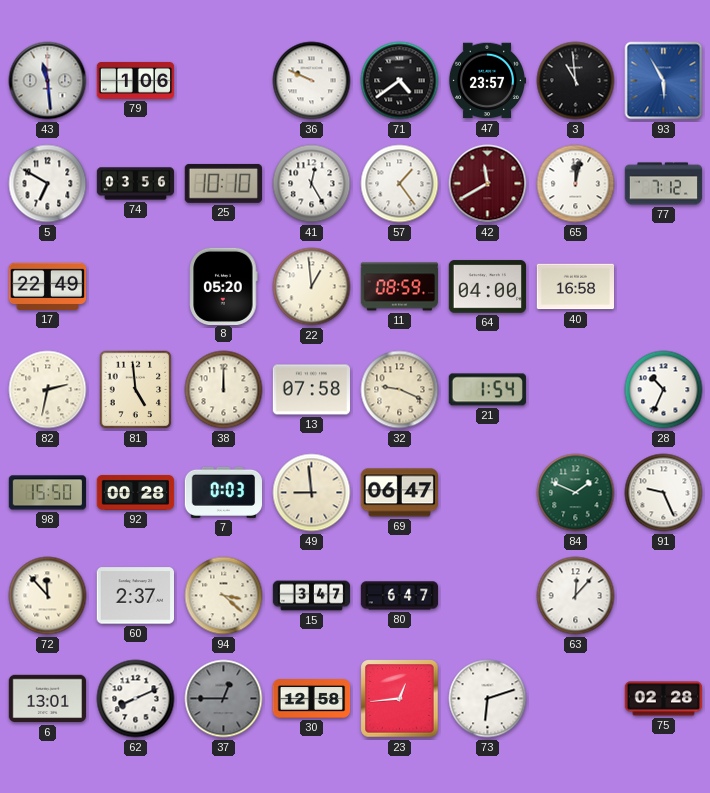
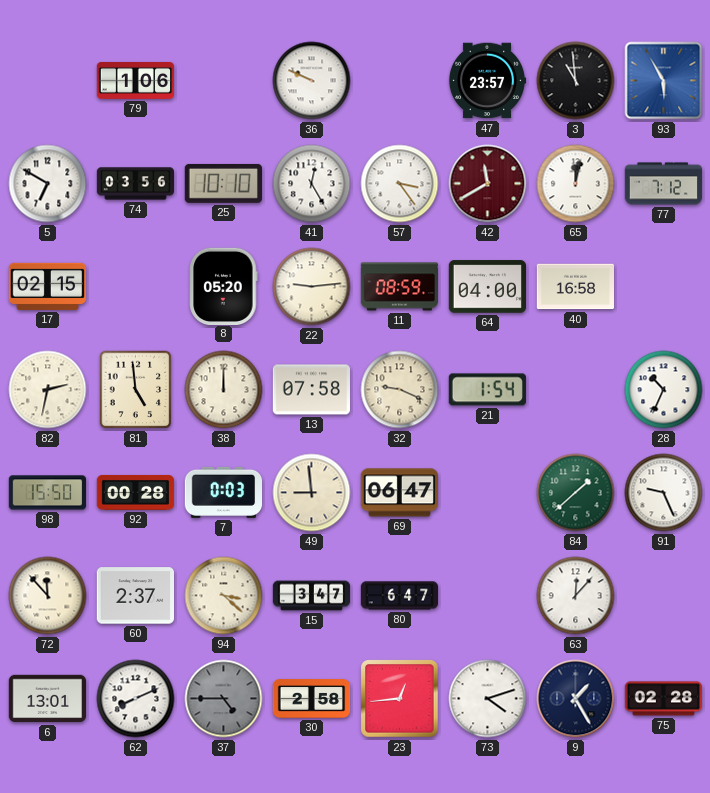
43: 11:29 -> none (48, 81)
71: 4:39 -> none (400, 81)
57: 1:24 -> 3:24 (400, 184)
17: 22:49 -> 02:15 (48, 286)
22: 12:59 -> 9:14 (312, 287)
84: 1:49 -> 1:38 (576, 493)
37: 12:45 -> 4:45 (224, 699)
30: 12:58 -> 2:58 (312, 699)
73: 6:12 -> 4:12 (488, 699)
9: none -> 1:25 (576, 699)
